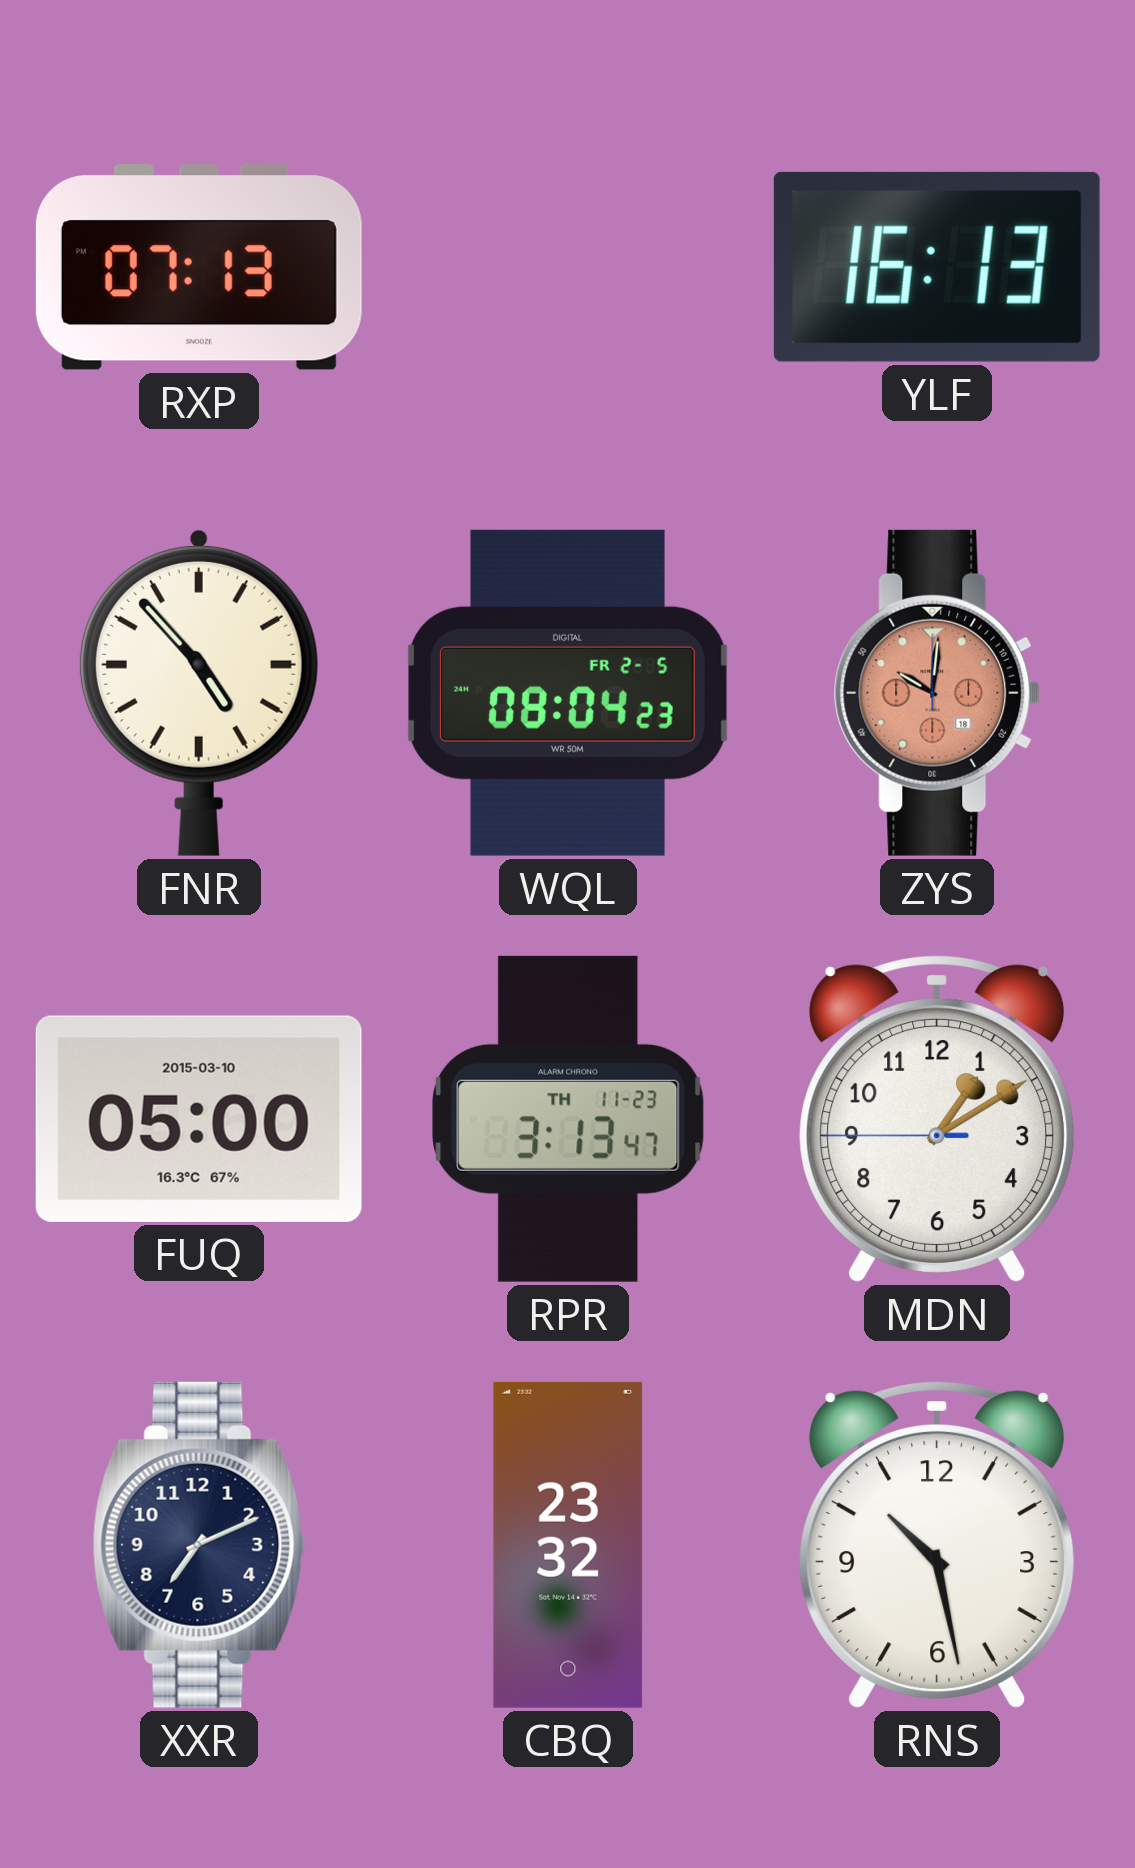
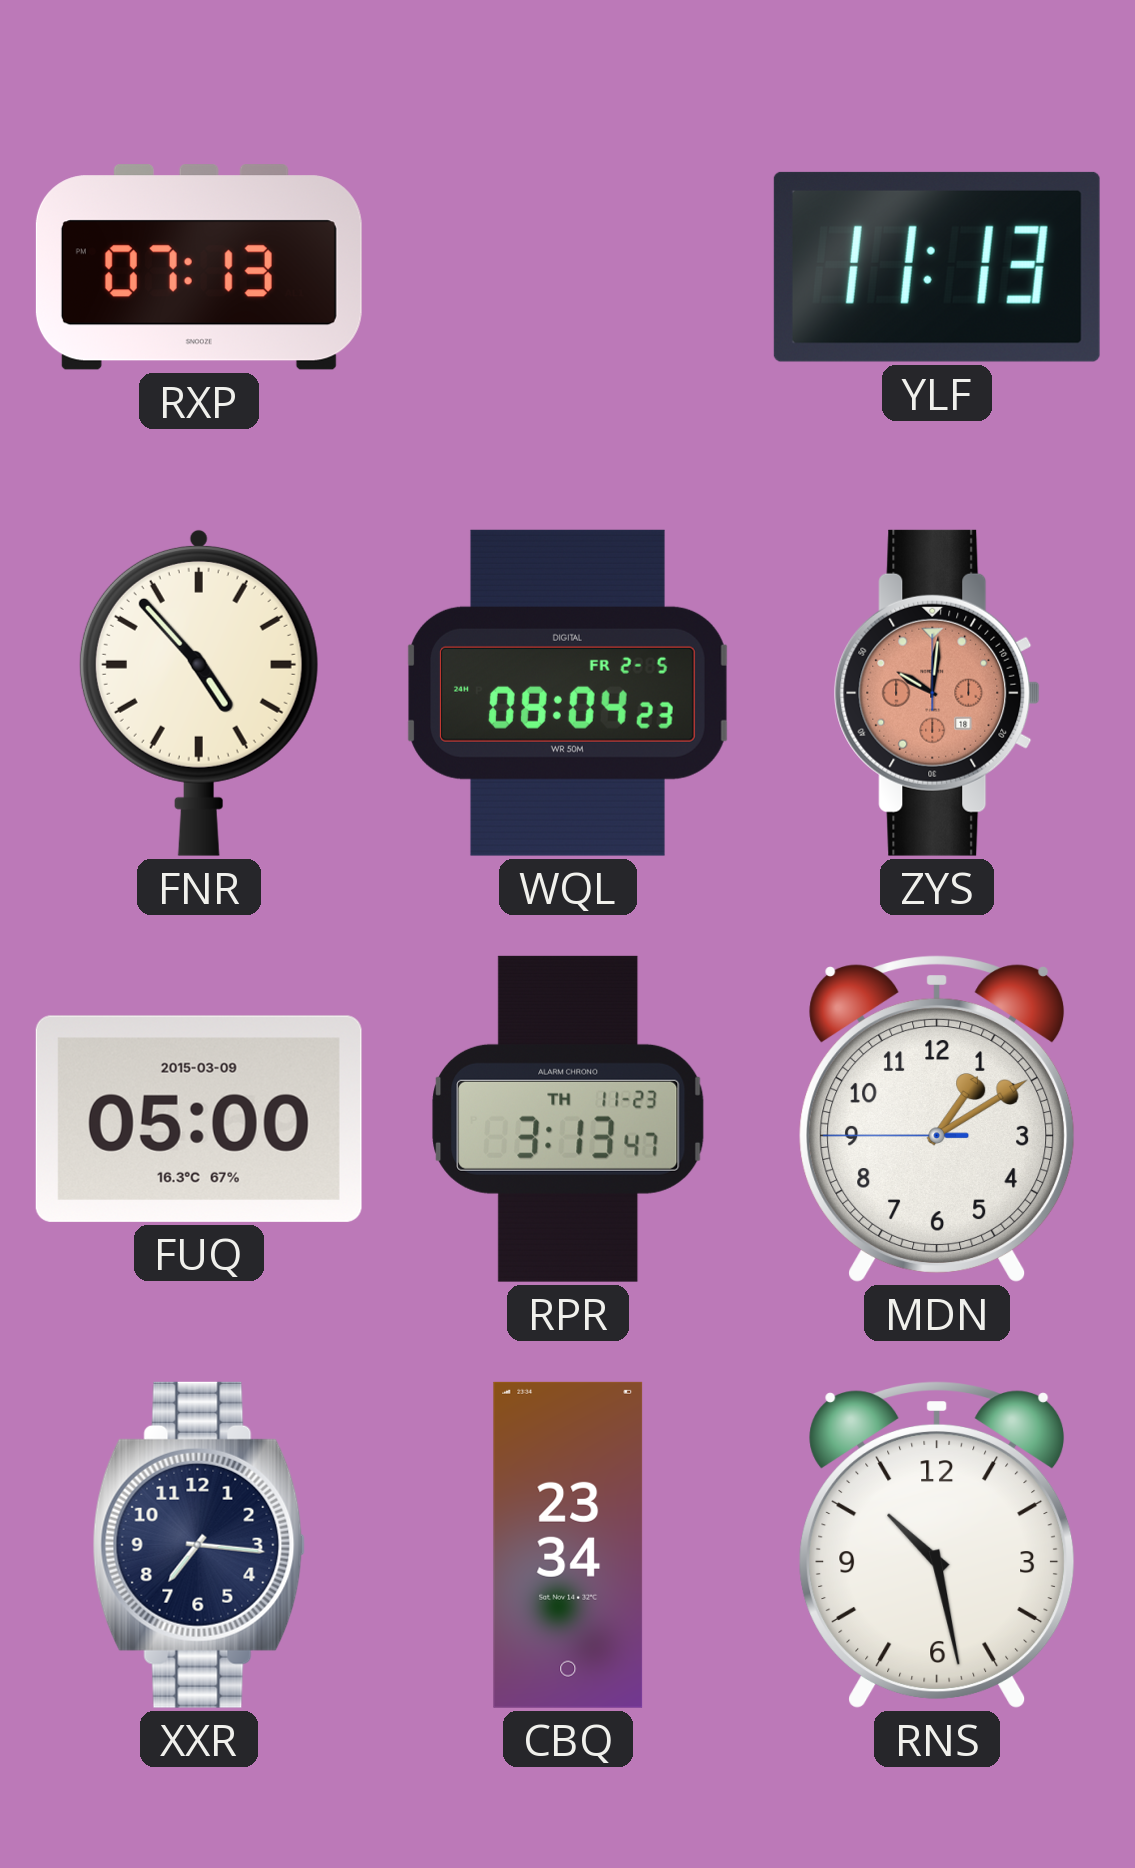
YLF: 16:13 -> 11:13 (937, 267)
FUQ date: 2015-03-10 -> 2015-03-09 (199, 1119)
XXR: 7:11 -> 7:16 (199, 1545)
CBQ: 23:32 -> 23:34 (568, 1545)
